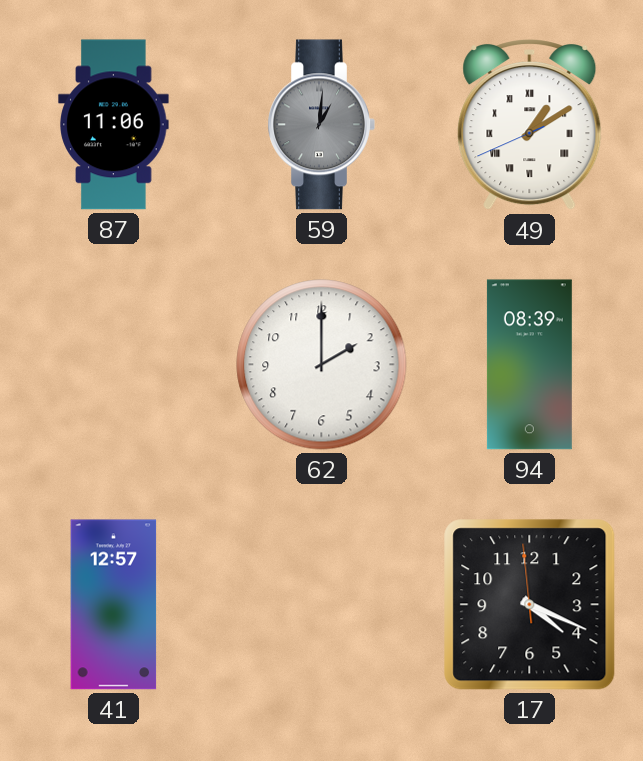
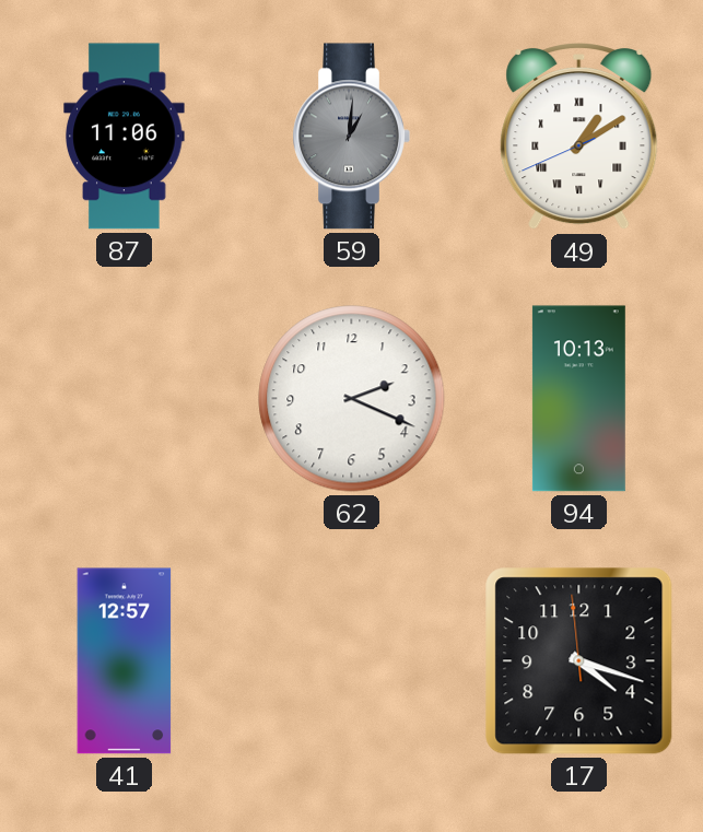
62: 2:00 -> 2:19 (352, 399)
94: 08:39 -> 10:13 (578, 399)
17: 4:18 -> 4:17 (579, 661)
